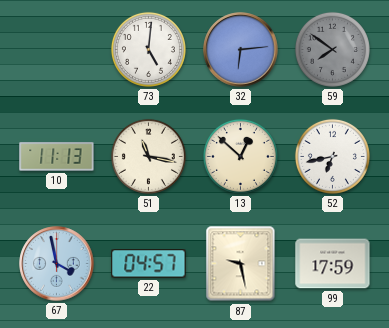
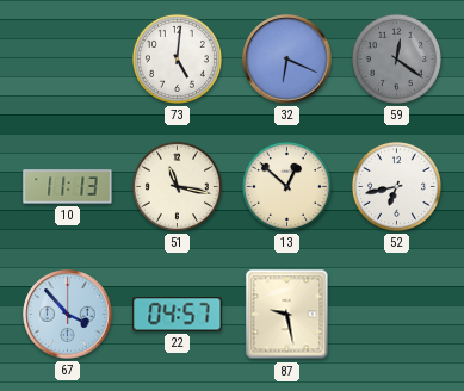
32: 6:14 -> 6:19 (287, 60)
59: 7:51 -> 12:21 (396, 58)
67: 3:58 -> 3:53 (68, 315)
99: 17:59 -> none (333, 264)
